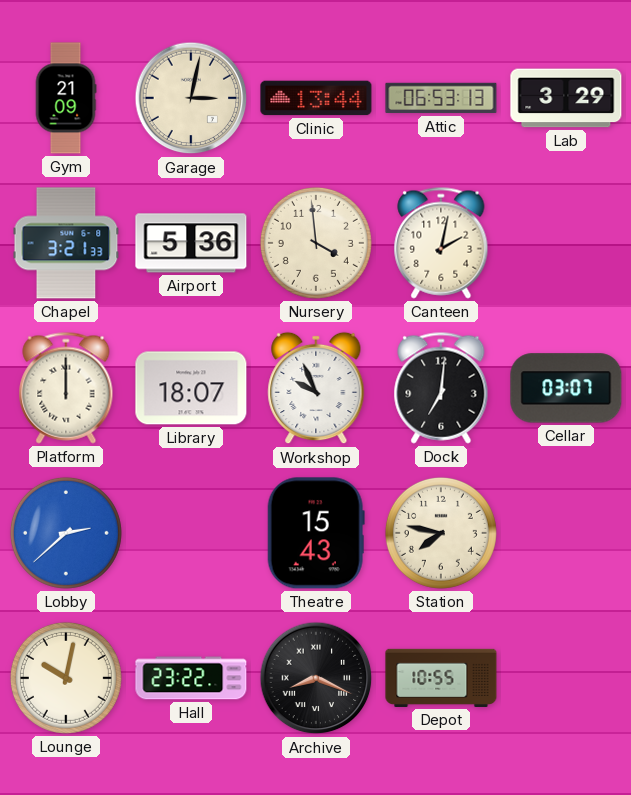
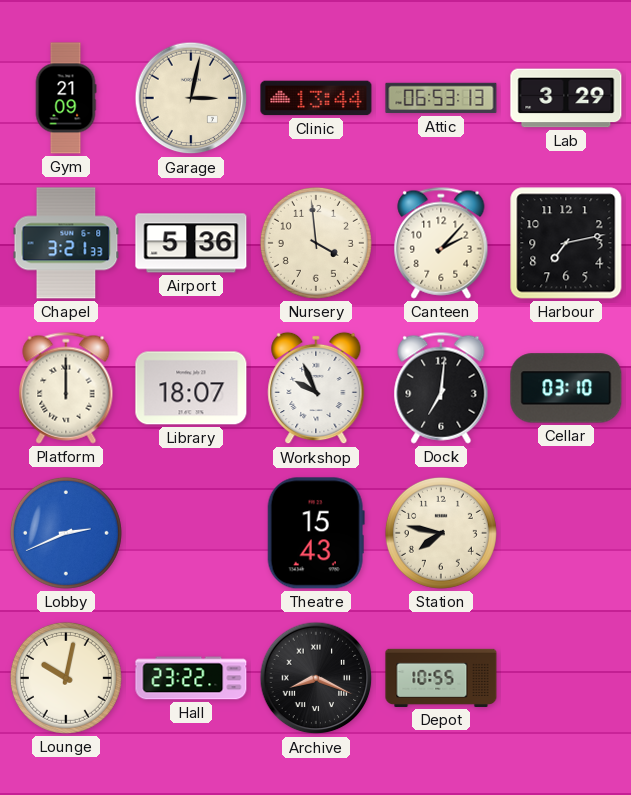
Canteen: 2:02 -> 2:07 (441, 243)
Harbour: none -> 7:13 (566, 243)
Cellar: 03:07 -> 03:10 (566, 388)
Lobby: 2:38 -> 2:41 (66, 533)
